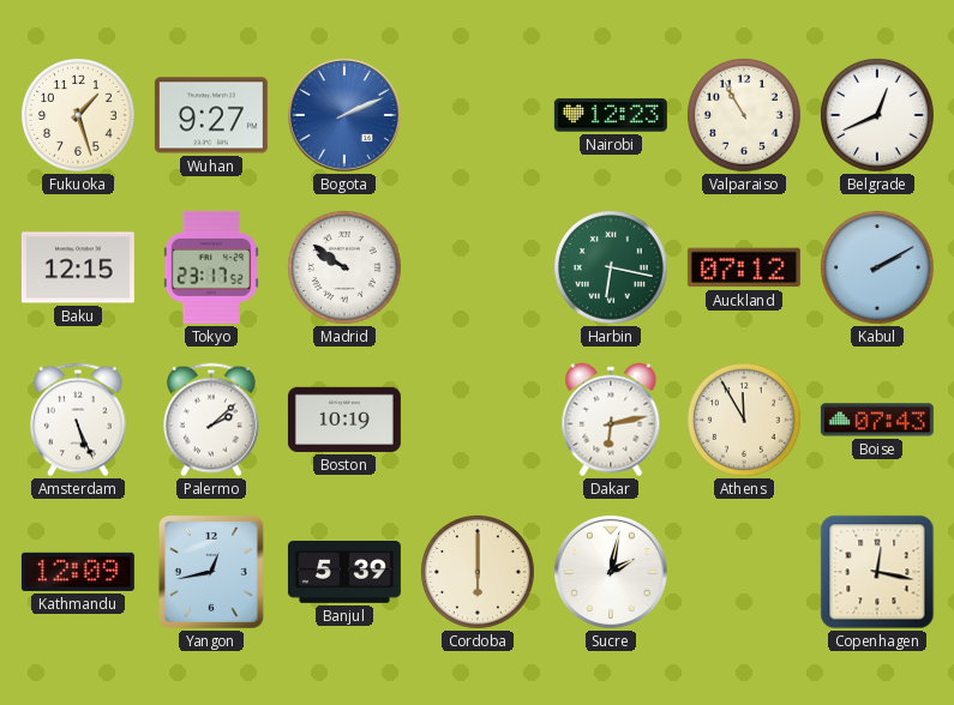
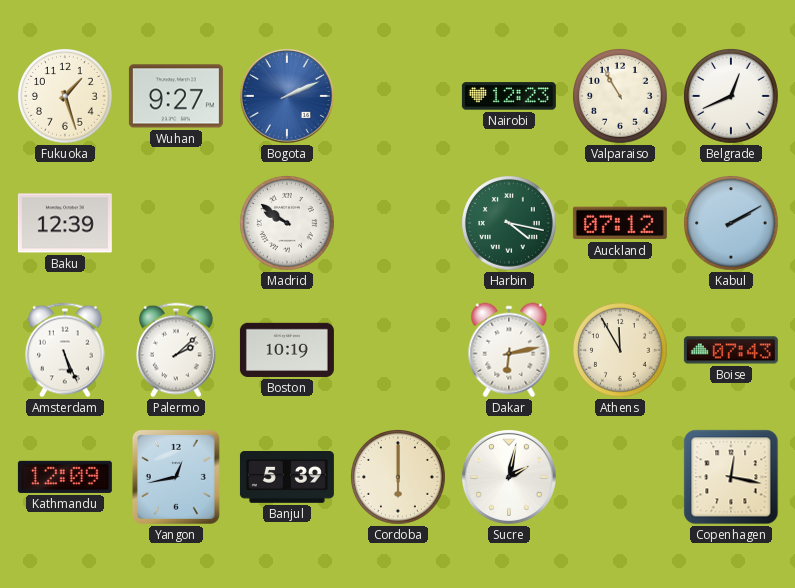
Baku: 12:15 -> 12:39 (65, 223)
Tokyo: 23:17 -> none (211, 267)
Harbin: 6:17 -> 4:17 (510, 224)
